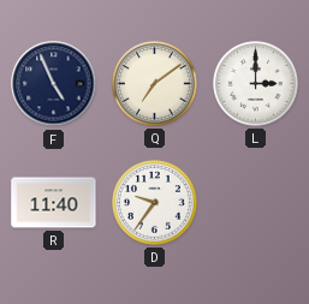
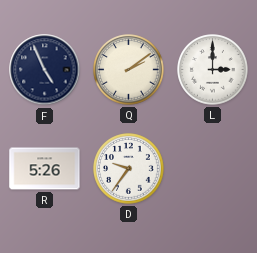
Q: 7:09 -> 2:09 (129, 70)
R: 11:40 -> 5:26 (45, 169)
